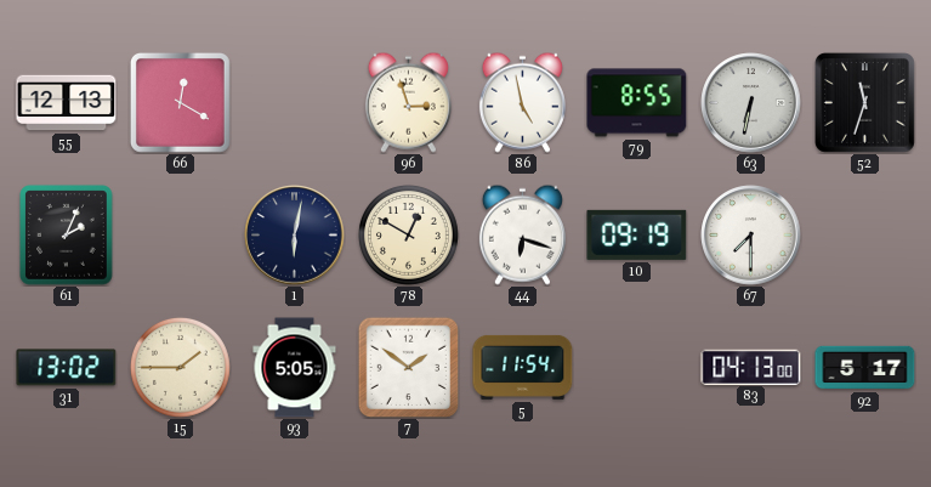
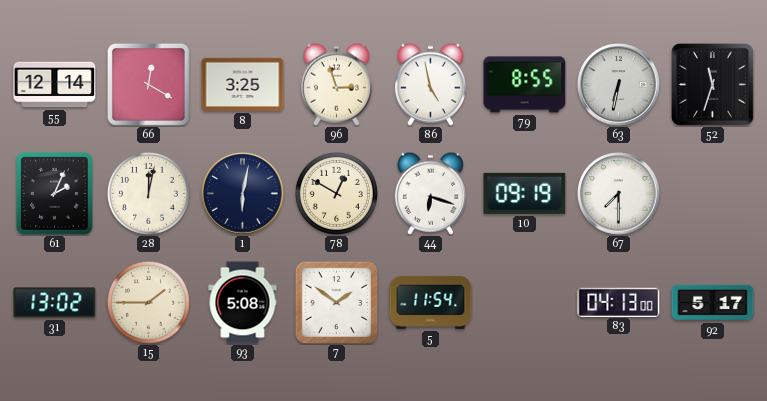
55: 12:13 -> 12:14 (55, 85)
8: none -> 3:25 (243, 84)
28: none -> 12:02 (148, 193)
93: 5:05 -> 5:08 (243, 303)
